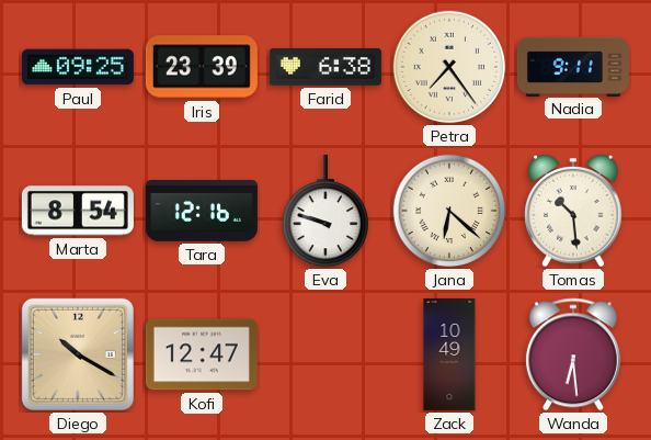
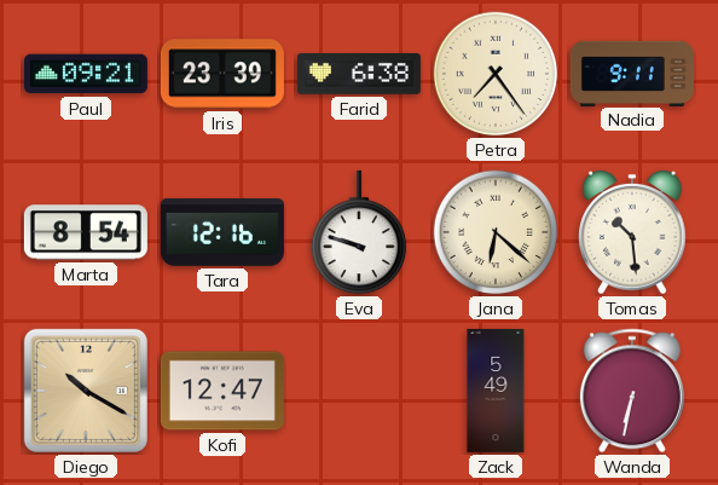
Paul: 09:25 -> 09:21 (86, 74)
Zack: 10:49 -> 5:49 (496, 391)
Wanda: 6:29 -> 6:32 (632, 391)
